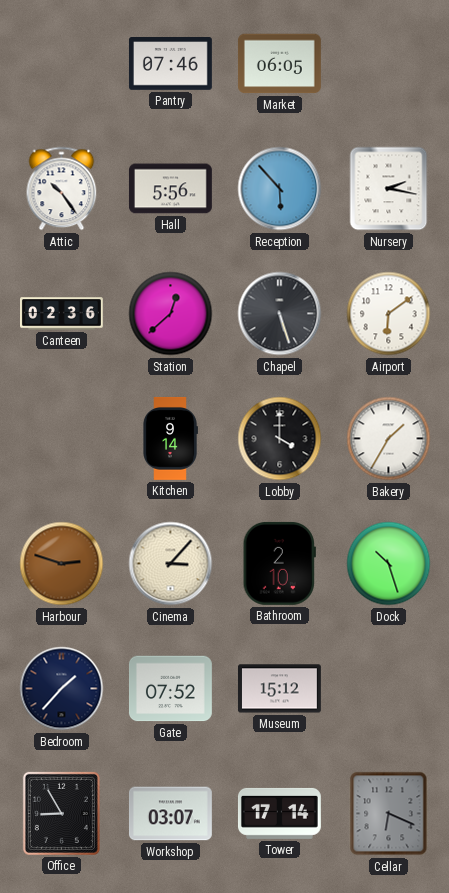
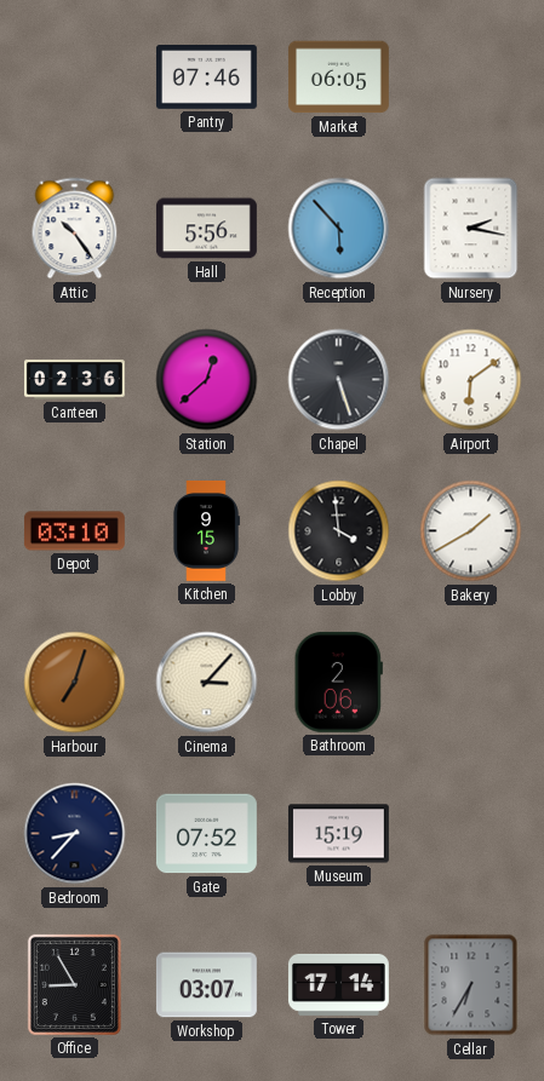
Depot: none -> 03:10 (74, 531)
Kitchen: 9:14 -> 9:15 (206, 530)
Lobby: 4:00 -> 3:59 (339, 531)
Bakery: 1:35 -> 1:40 (471, 531)
Harbour: 2:48 -> 7:03 (75, 683)
Bathroom: 2:10 -> 2:06 (338, 682)
Dock: 10:27 -> none (389, 564)
Bedroom: 1:37 -> 8:37 (75, 834)
Museum: 15:12 -> 15:19 (338, 834)
Cellar: 6:19 -> 6:35 (471, 985)
